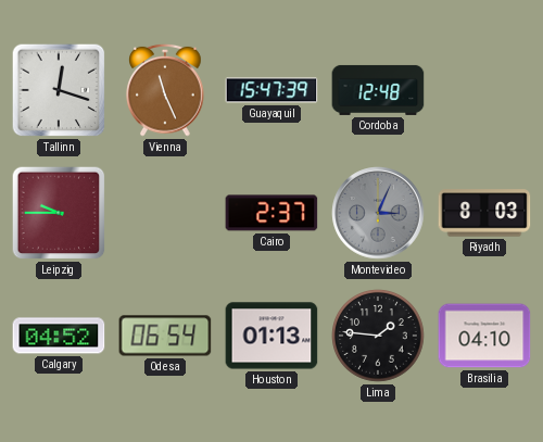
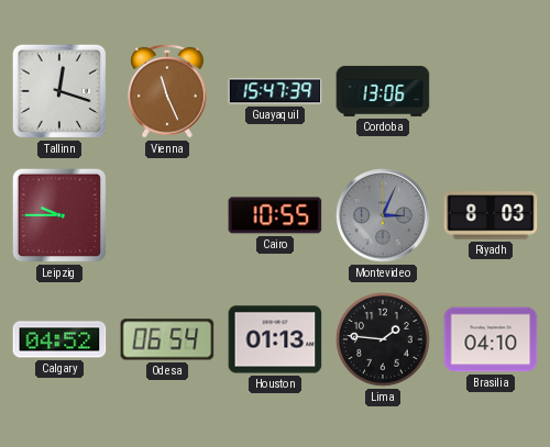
Cordoba: 12:48 -> 13:06 (383, 91)
Cairo: 2:37 -> 10:55 (275, 215)
